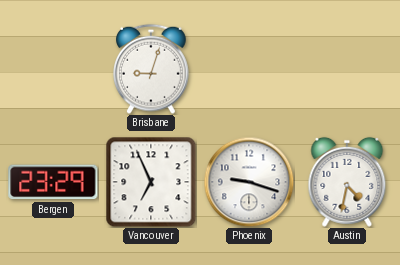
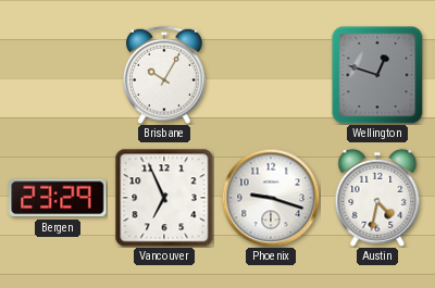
Brisbane: 9:03 -> 10:05 (165, 75)
Wellington: none -> 12:48 (377, 75)
